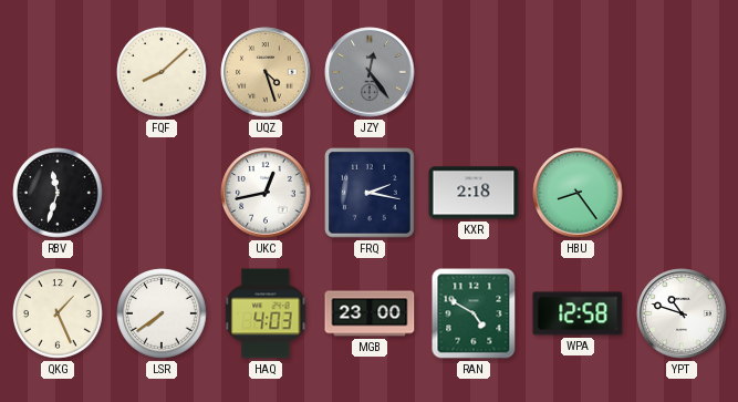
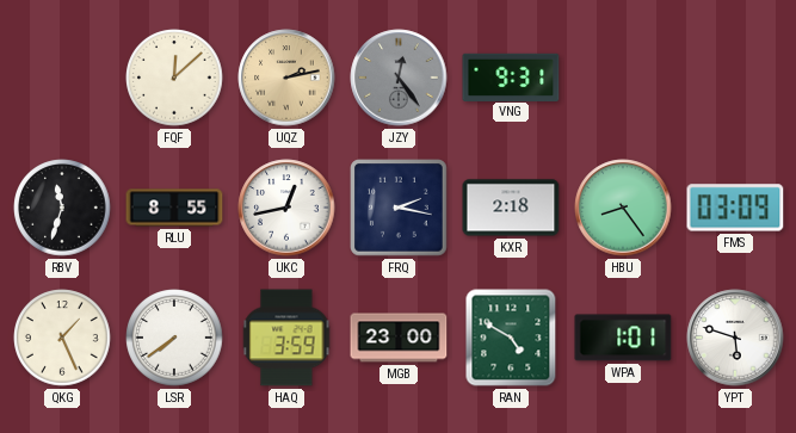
FQF: 8:08 -> 12:08 (174, 78)
UQZ: 4:27 -> 2:13 (286, 78)
VNG: none -> 9:31 (511, 76)
RLU: none -> 8:55 (174, 208)
FMS: none -> 03:09 (735, 208)
HAQ: 4:03 -> 3:59 (286, 338)
WPA: 12:58 -> 1:01 (623, 338)
YPT: 10:48 -> 5:48 (735, 338)
